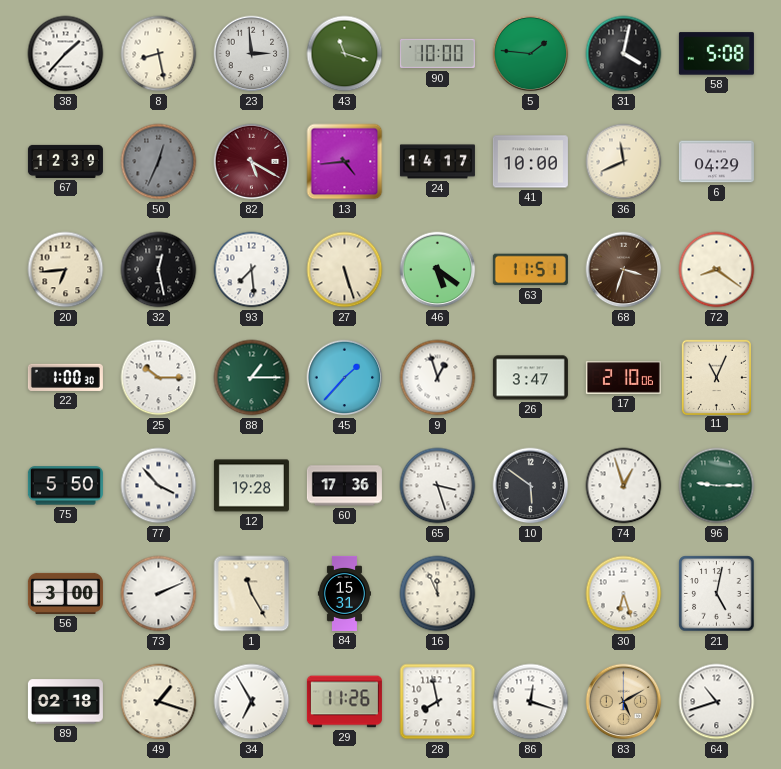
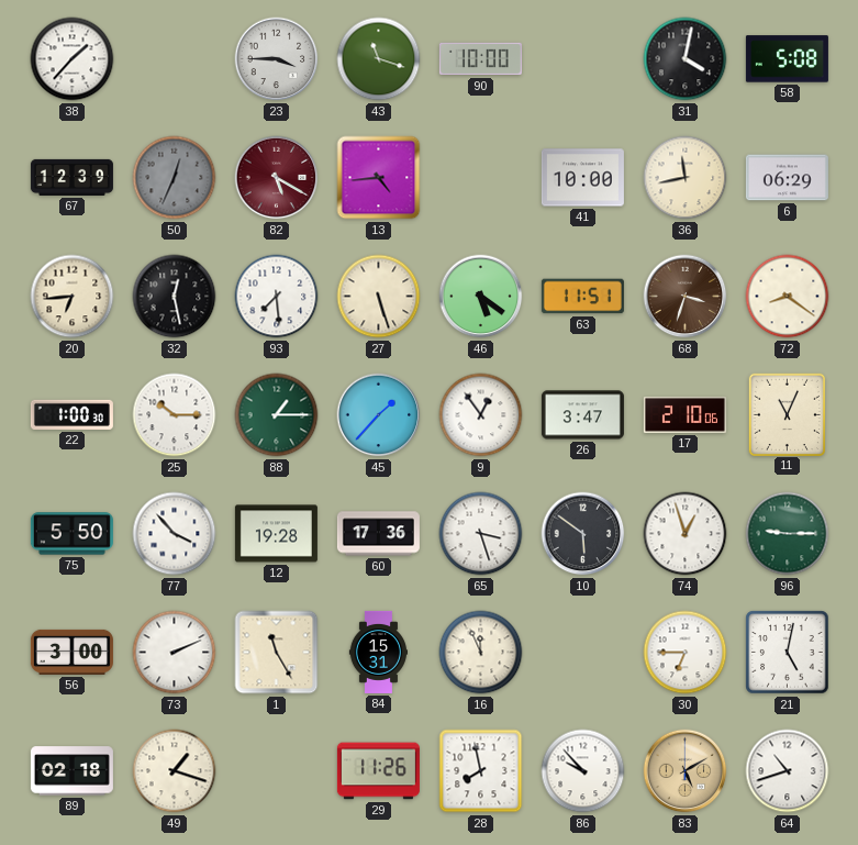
8: 8:28 -> none (159, 54)
23: 2:59 -> 3:45 (277, 59)
5: 1:46 -> none (531, 54)
24: 14:17 -> none (437, 162)
36: 11:41 -> 11:43 (686, 178)
6: 04:29 -> 06:29 (787, 178)
9: 12:57 -> 12:54 (481, 415)
30: 6:27 -> 6:45 (686, 653)
34: 6:55 -> none (252, 702)
86: 12:18 -> 9:53 (583, 771)
